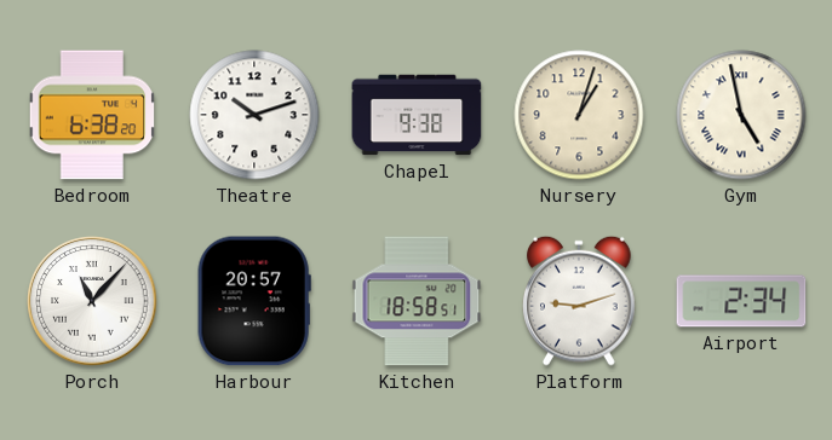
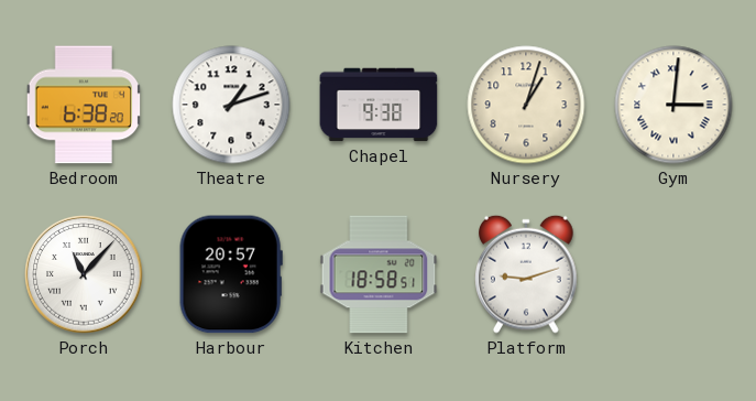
Theatre: 10:12 -> 1:12 (231, 105)
Gym: 4:58 -> 3:01 (673, 105)
Airport: 2:34 -> none (741, 301)
